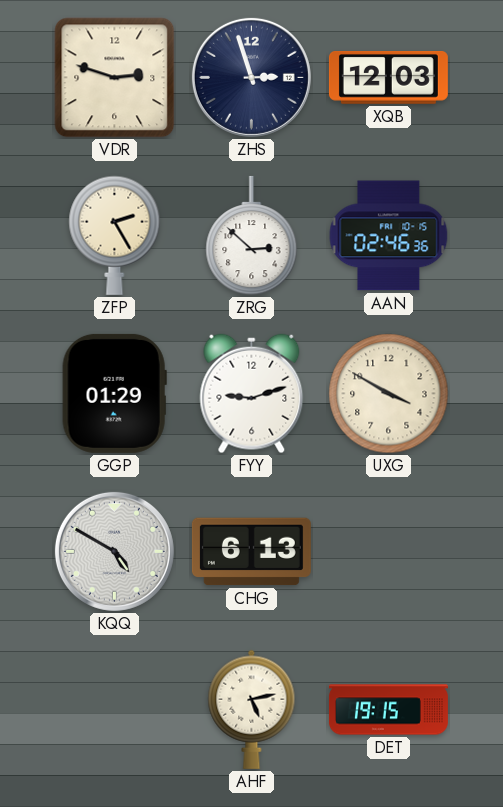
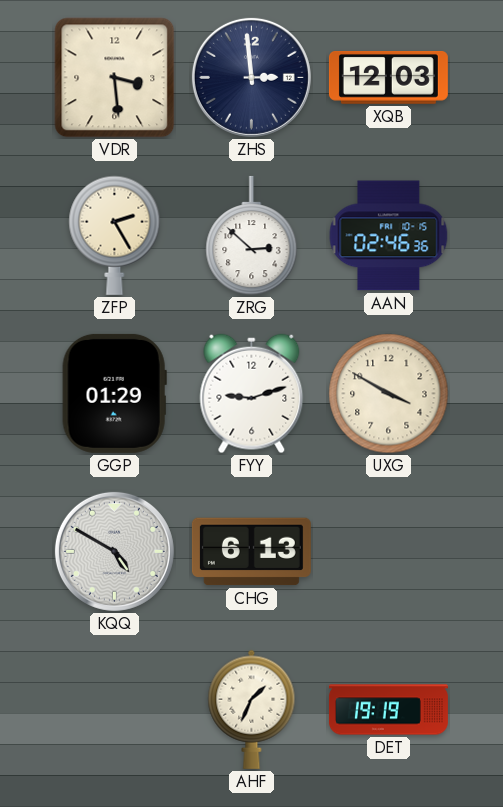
VDR: 2:48 -> 3:29 (115, 78)
ZHS: 2:57 -> 2:59 (251, 77)
AHF: 5:13 -> 1:34 (252, 709)
DET: 19:15 -> 19:19 (388, 710)
